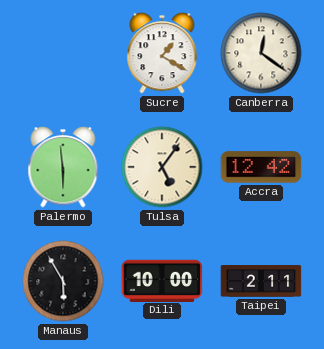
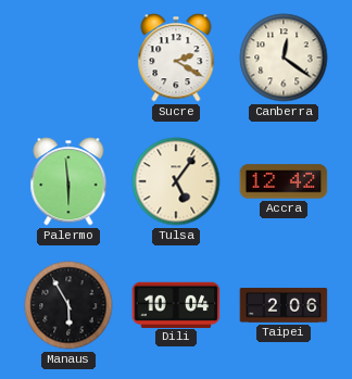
Sucre: 1:20 -> 2:20 (176, 58)
Dili: 10:00 -> 10:04 (176, 304)
Taipei: 2:11 -> 2:06 (284, 305)
